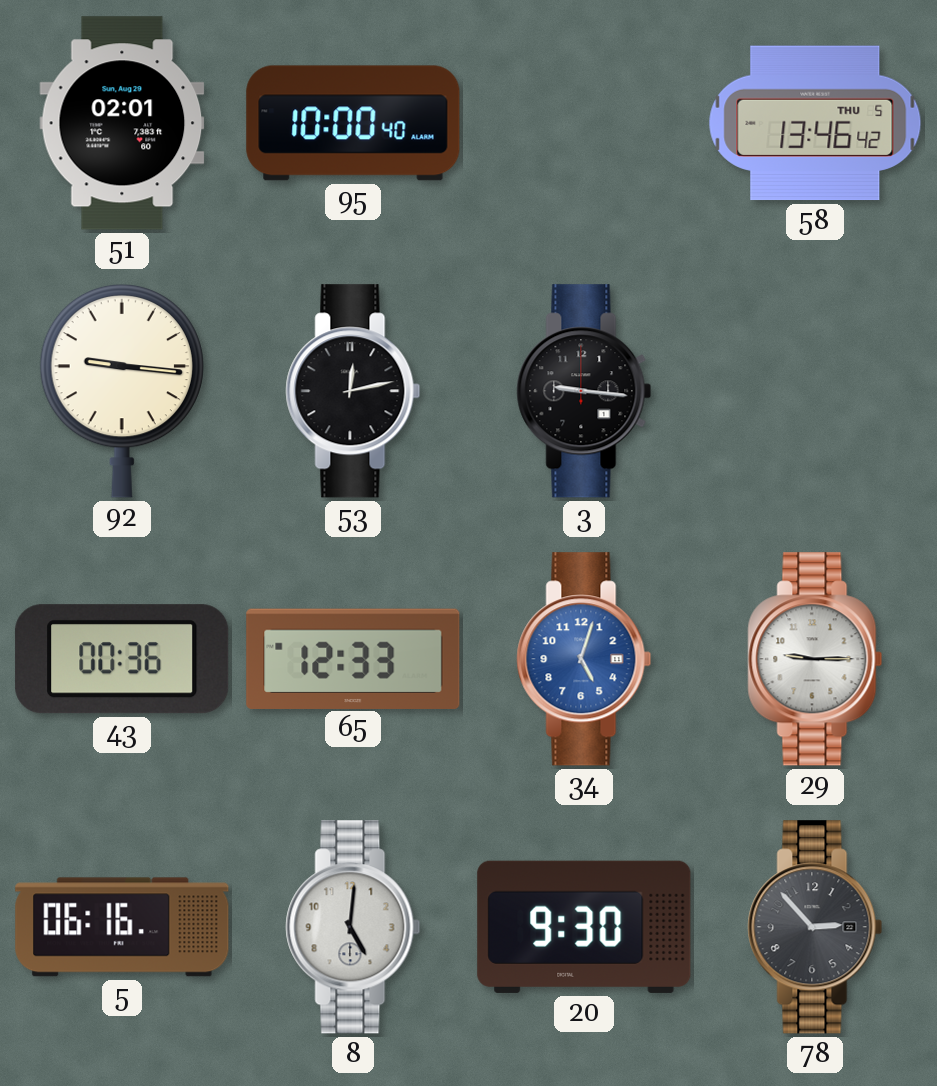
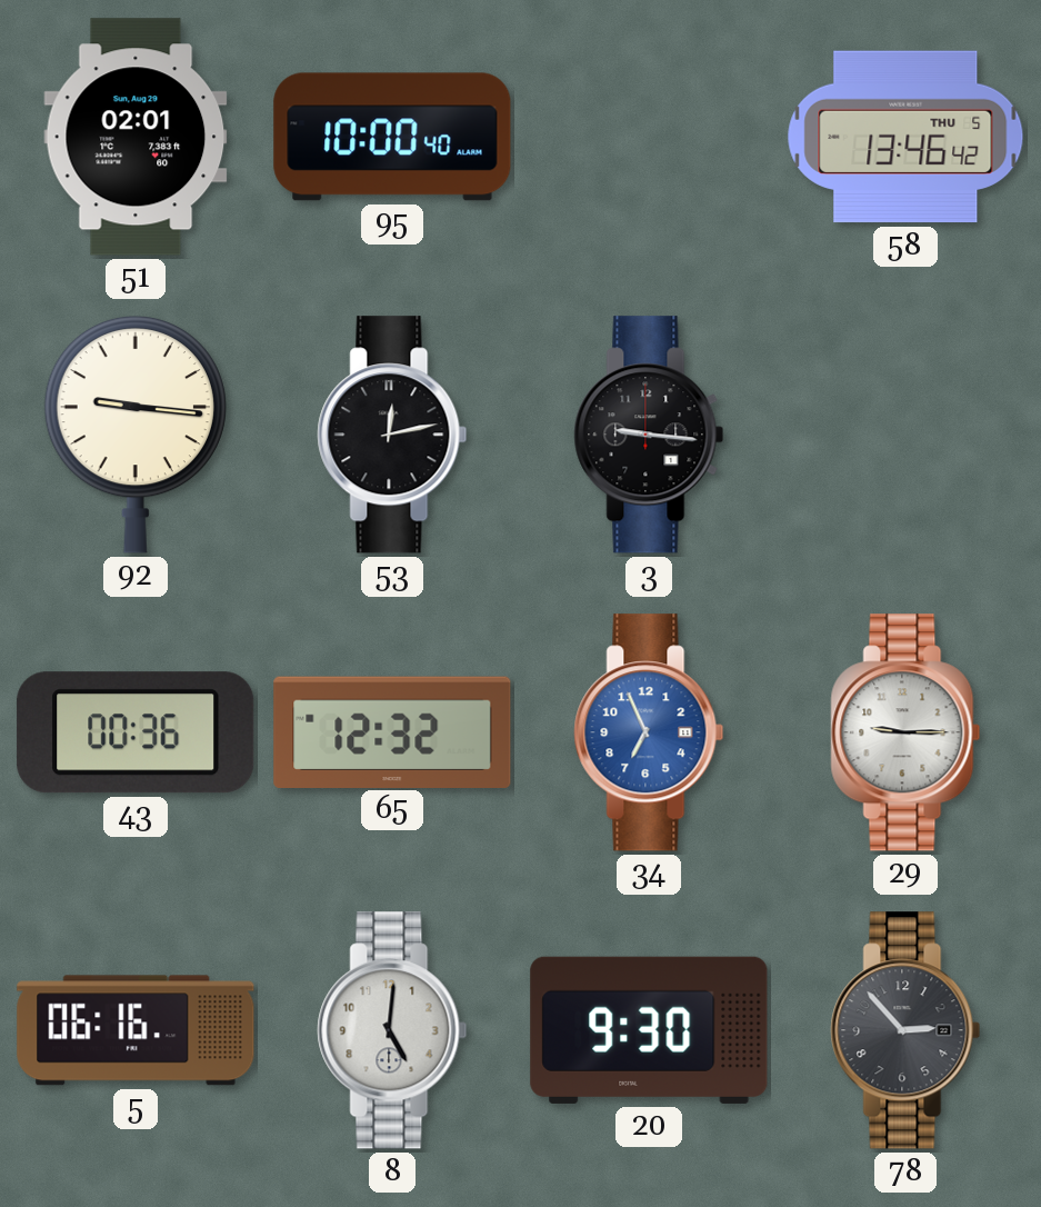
65: 12:33 -> 12:32 (392, 731)
34: 5:03 -> 6:56 (649, 732)
